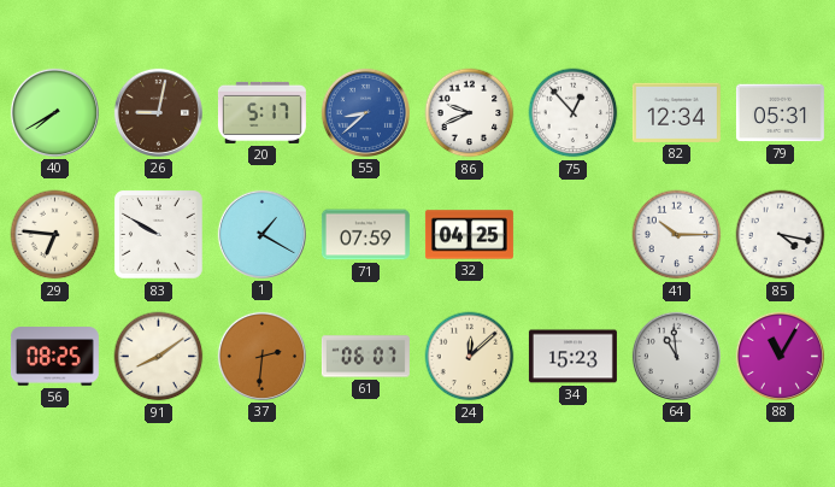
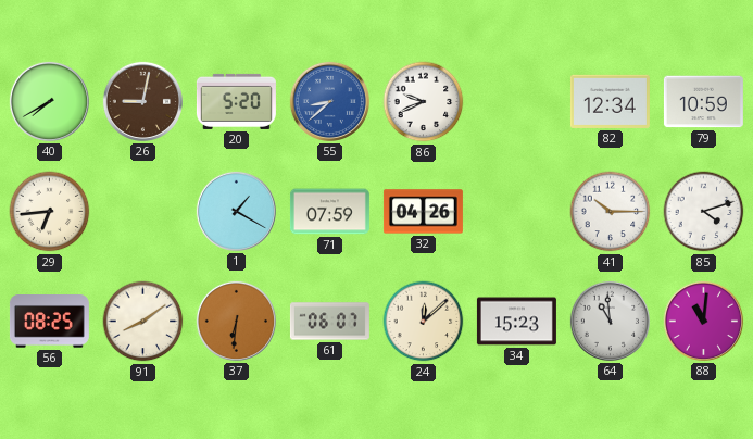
20: 5:17 -> 5:20 (236, 101)
75: 12:53 -> none (574, 113)
79: 05:31 -> 10:59 (703, 102)
29: 6:46 -> 6:44 (50, 212)
83: 9:50 -> none (159, 235)
32: 04:25 -> 04:26 (423, 212)
85: 4:17 -> 4:12 (704, 212)
37: 2:31 -> 6:31 (236, 321)
88: 11:05 -> 11:01 (703, 321)
